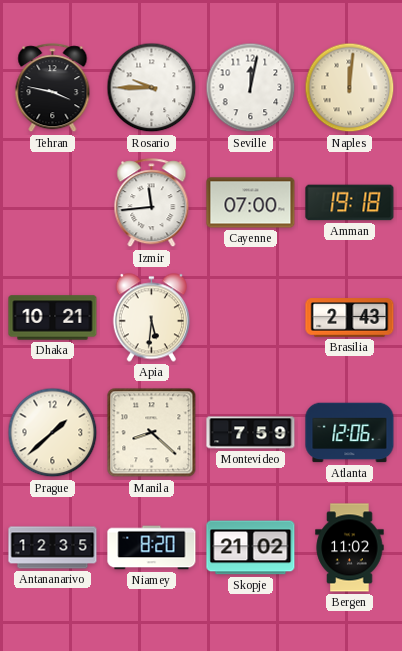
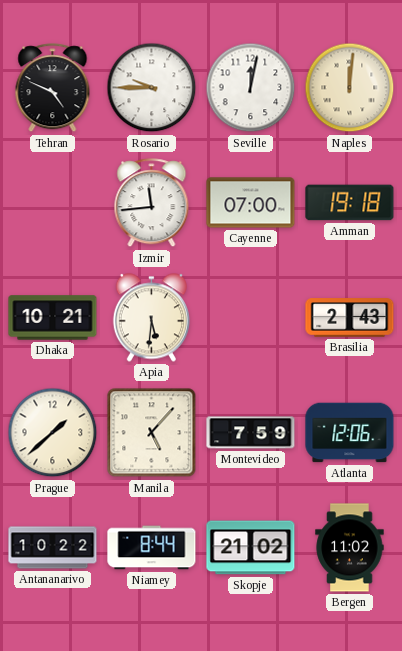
Tehran: 3:47 -> 4:49 (53, 88)
Manila: 8:22 -> 5:07 (152, 433)
Antananarivo: 12:35 -> 10:22 (53, 548)
Niamey: 8:20 -> 8:44 (152, 548)
